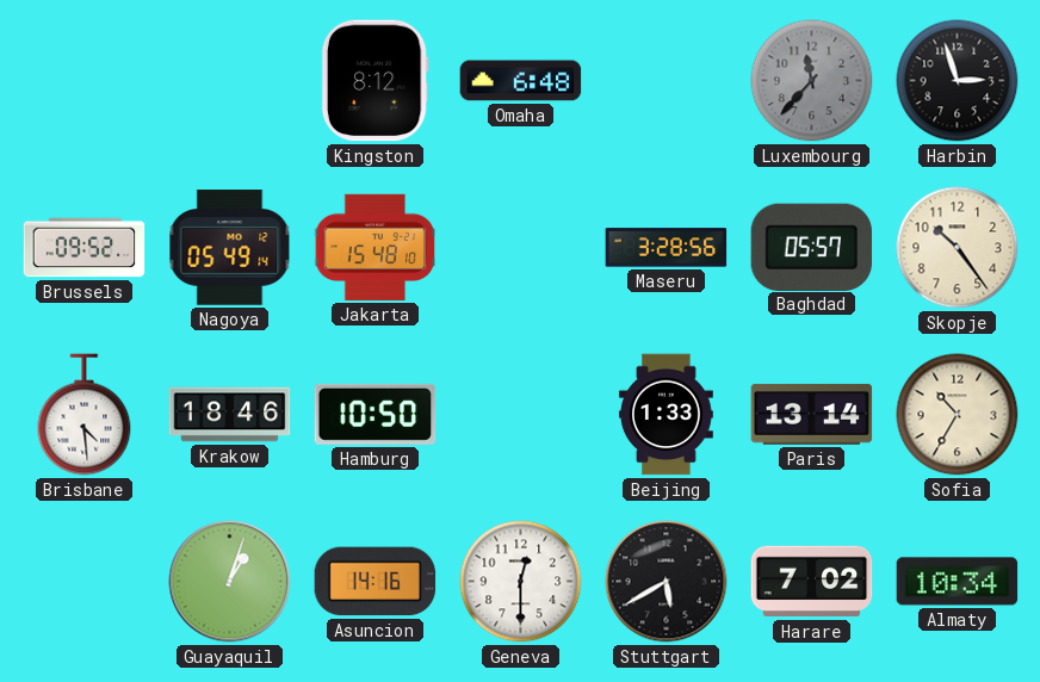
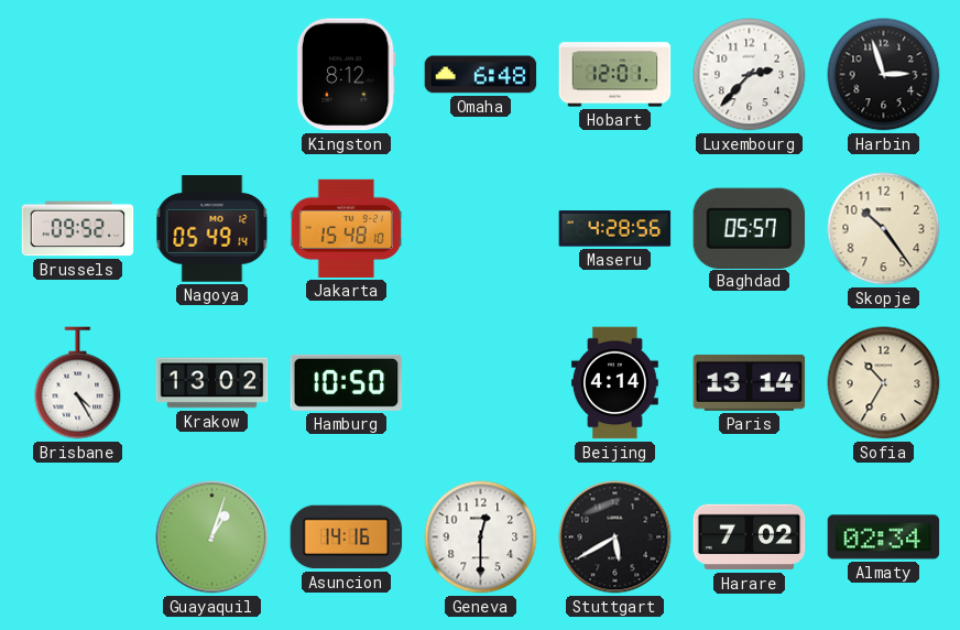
Hobart: none -> 12:01 (615, 75)
Luxembourg: 11:37 -> 2:37 (750, 75)
Luxembourg dial: grey -> white (750, 75)
Maseru: 3:28 -> 4:28 (615, 229)
Brisbane: 4:29 -> 4:25 (78, 383)
Krakow: 18:46 -> 13:02 (212, 383)
Beijing: 1:33 -> 4:14 (614, 383)
Almaty: 10:34 -> 02:34 (884, 537)
